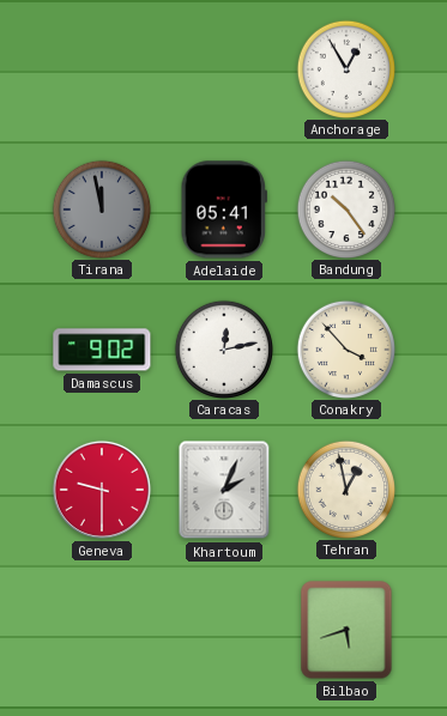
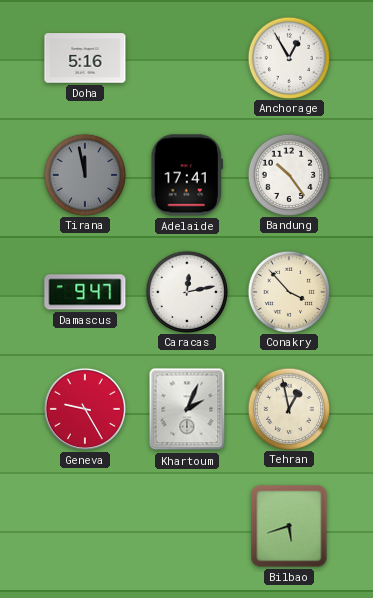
Doha: none -> 5:16 (85, 58)
Adelaide: 05:41 -> 17:41 (187, 175)
Damascus: 9:02 -> 9:47 (85, 292)
Geneva: 9:30 -> 9:25 (85, 409)
